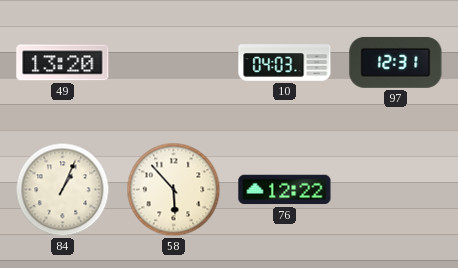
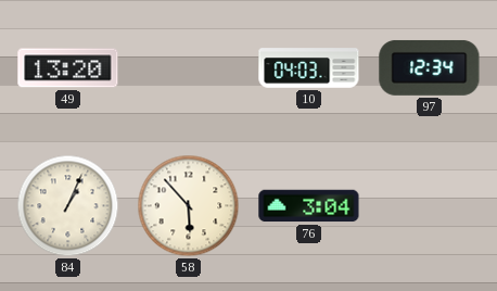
97: 12:31 -> 12:34 (430, 67)
76: 12:22 -> 3:04 (309, 206)
